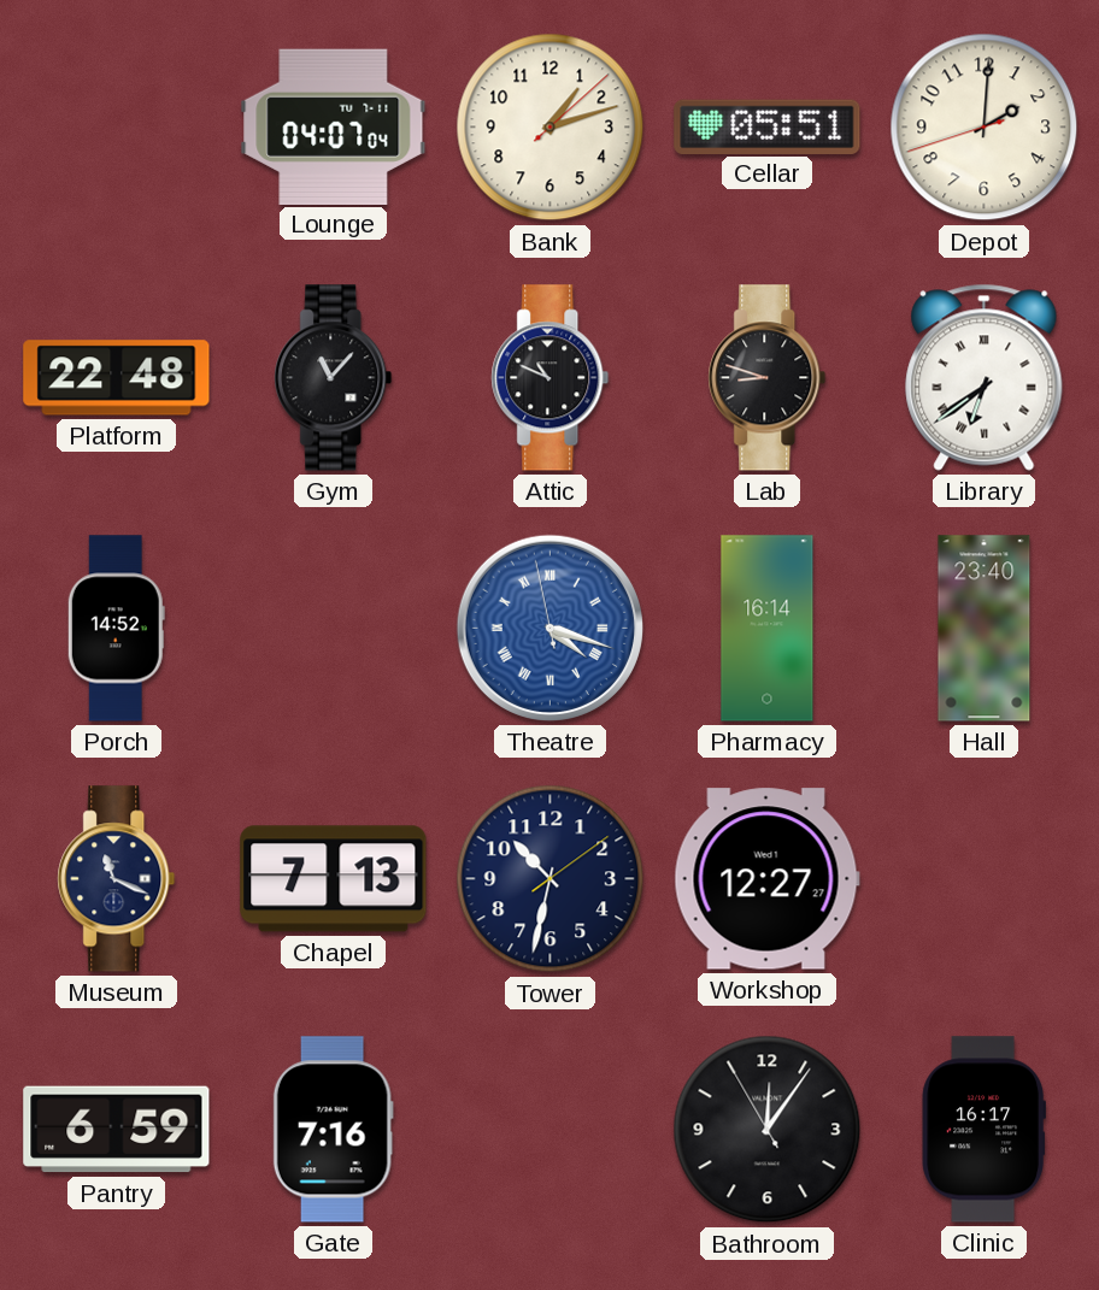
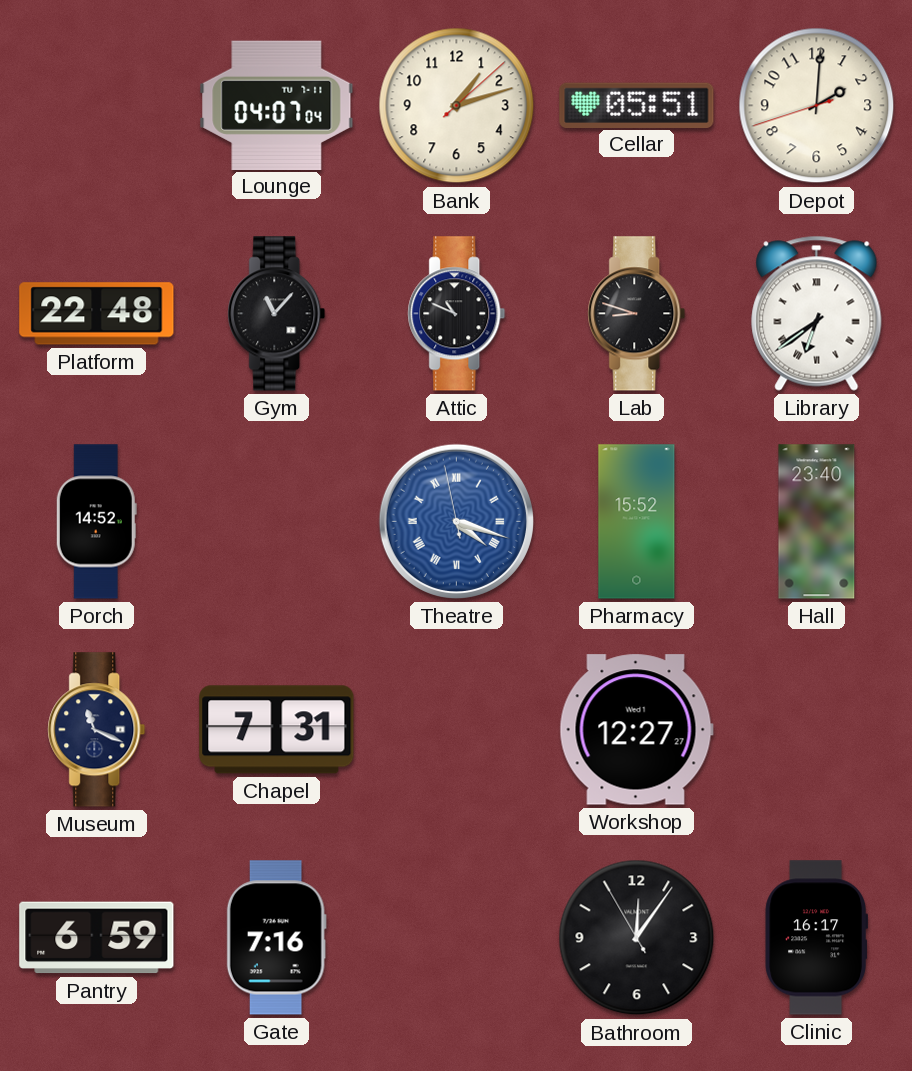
Pharmacy: 16:14 -> 15:52 (637, 522)
Chapel: 7:13 -> 7:31 (277, 730)
Tower: 10:32 -> none (551, 879)
